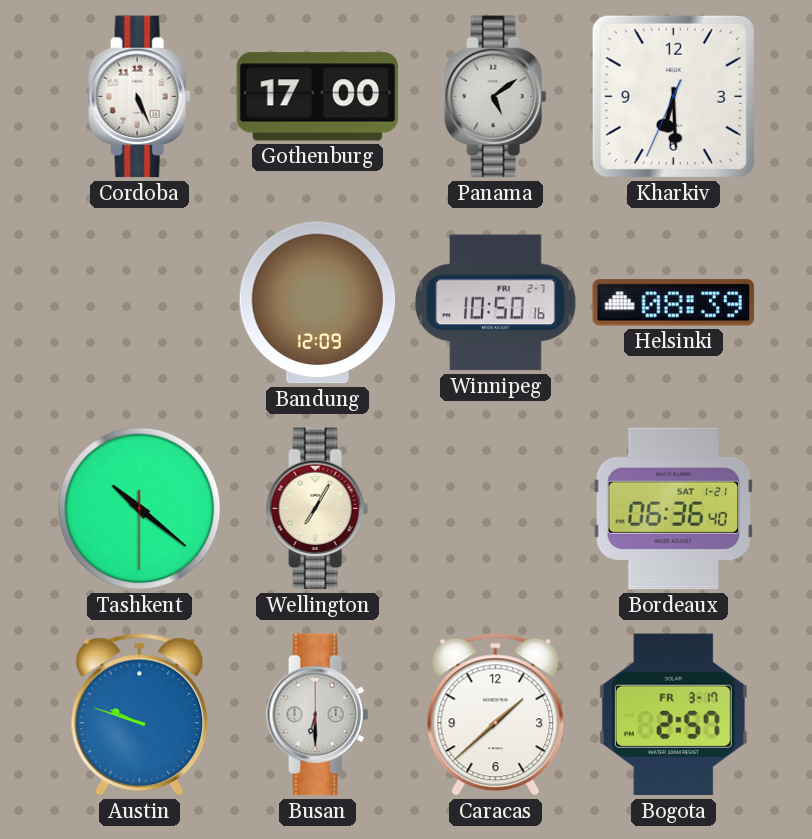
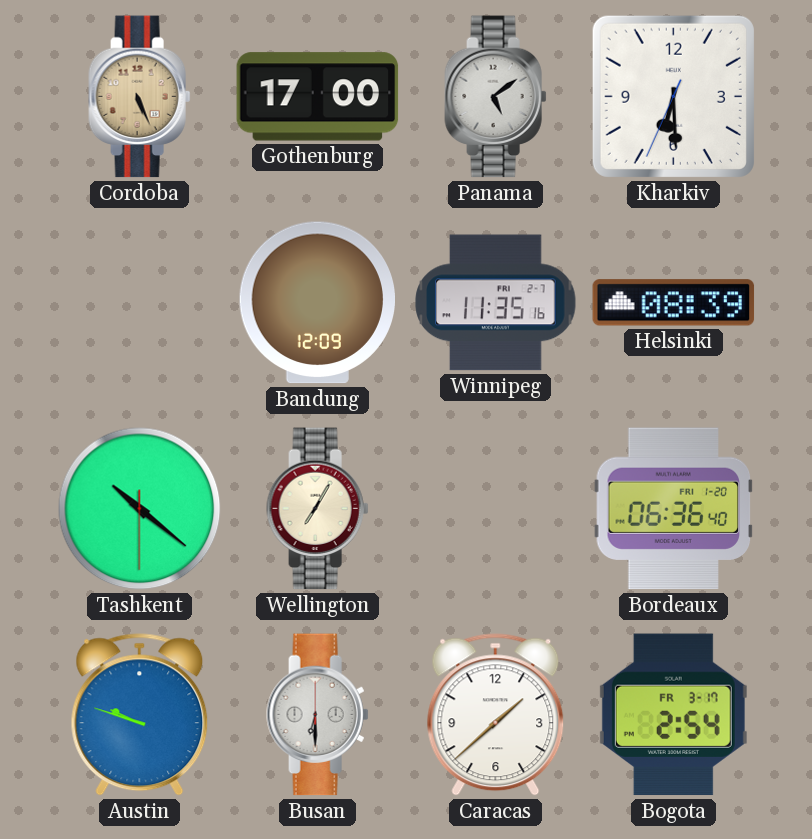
Cordoba dial: white -> champagne (140, 97)
Winnipeg: 10:50 -> 11:35 (496, 303)
Bordeaux date: SAT 1-21 -> FRI 1-20 (674, 509)
Bogota: 2:57 -> 2:54 (673, 715)
